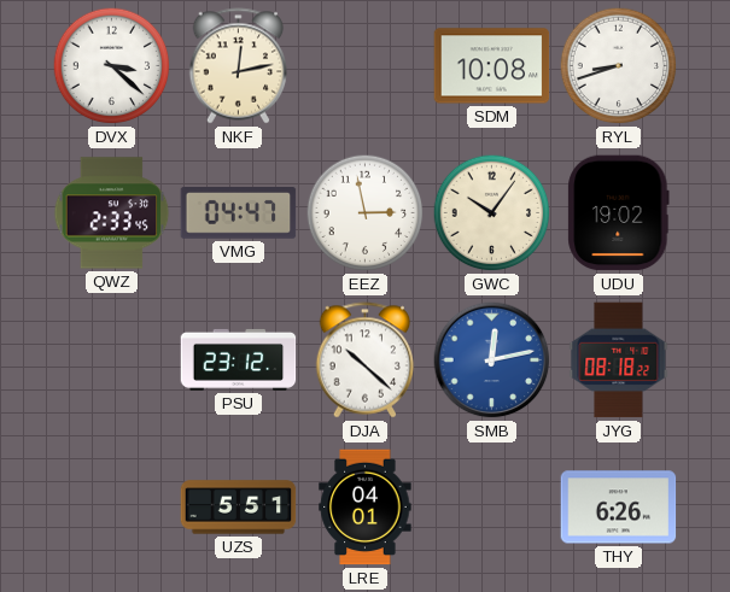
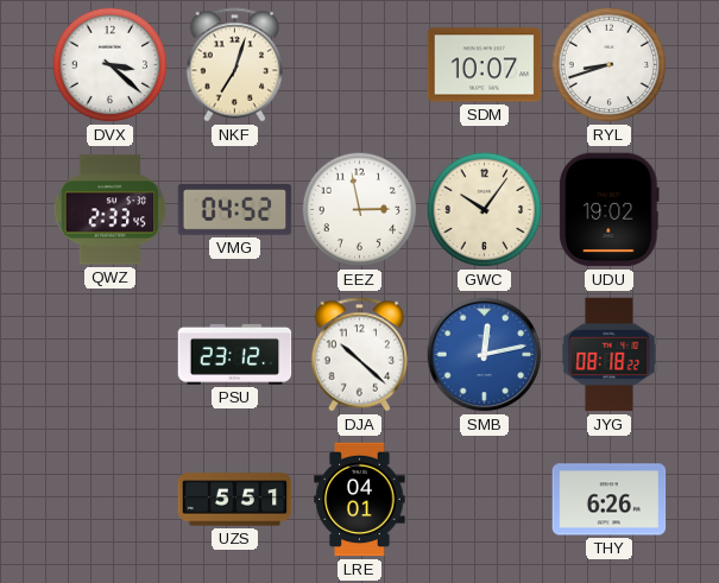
NKF: 12:13 -> 7:03 (235, 65)
SDM: 10:08 -> 10:07 (485, 65)
VMG: 04:47 -> 04:52 (235, 210)
